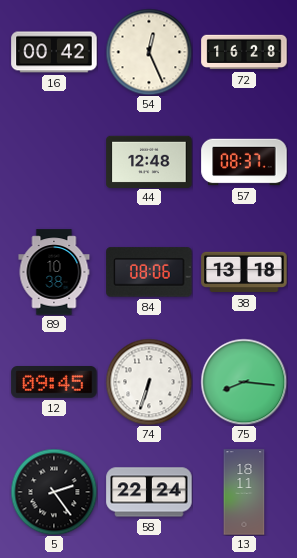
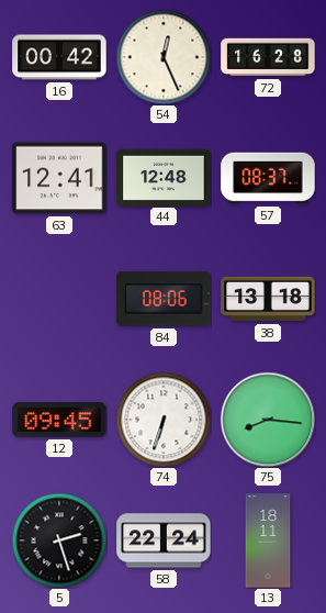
63: none -> 12:41 (59, 178)
89: 10:38 -> none (54, 272)
5: 2:24 -> 2:27 (59, 540)
